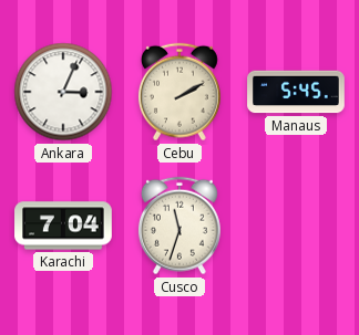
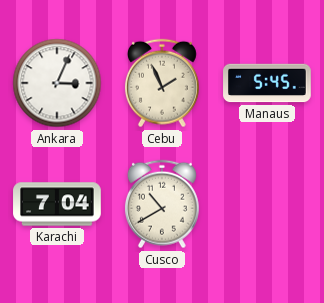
Cebu: 2:10 -> 1:56 (162, 83)
Cusco: 11:33 -> 10:40 (162, 204)
